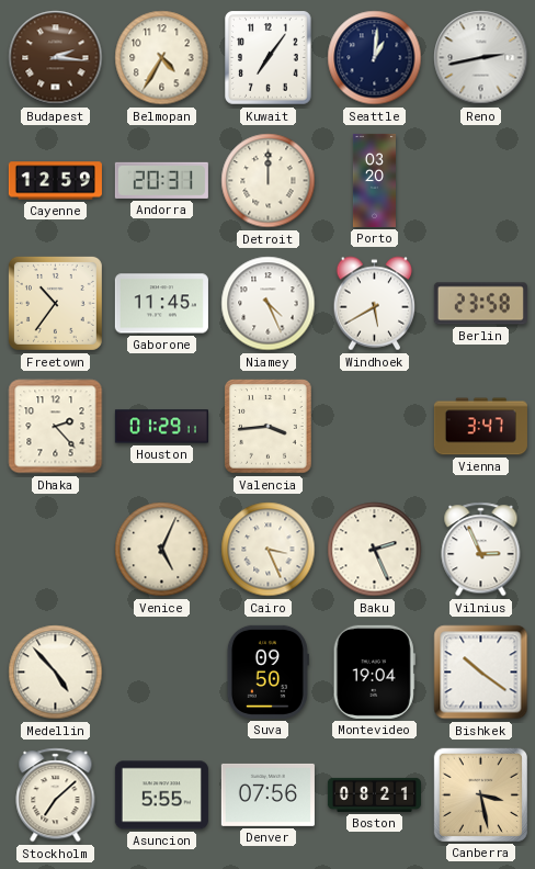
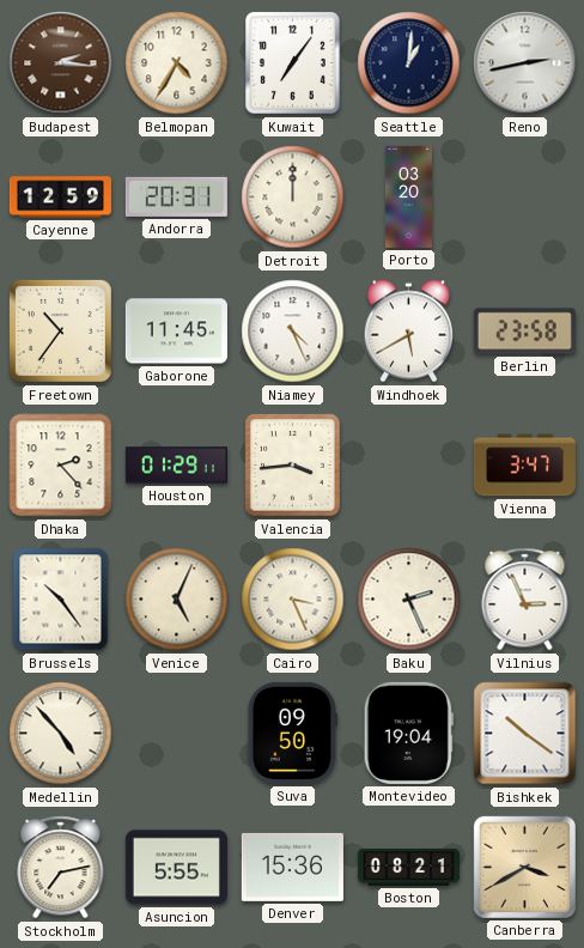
Brussels: none -> 10:24 (61, 600)
Stockholm: 7:08 -> 7:13 (61, 868)
Denver: 07:56 -> 15:36 (292, 867)
Canberra: 3:28 -> 3:40 (524, 867)
